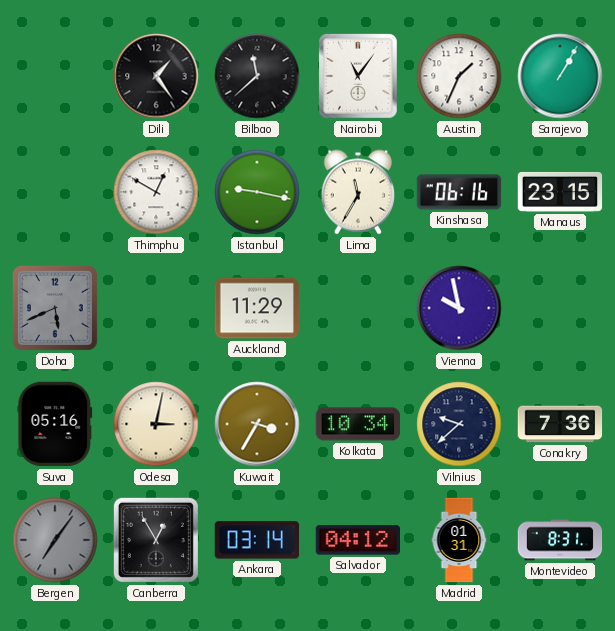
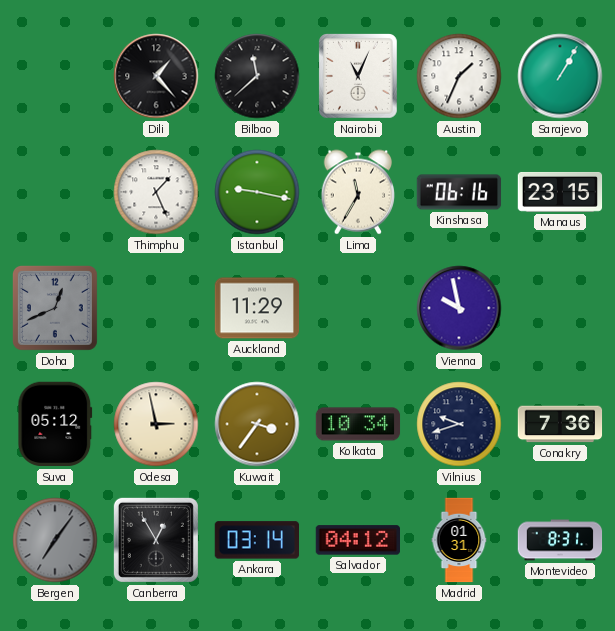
Dili: 1:24 -> 1:23 (156, 76)
Nairobi: 11:06 -> 11:04 (359, 77)
Thimphu: 12:50 -> 1:26 (156, 192)
Doha: 5:41 -> 12:41 (56, 309)
Suva: 05:16 -> 05:12 (55, 424)
Odesa: 3:02 -> 2:58 (156, 424)
Kuwait: 3:35 -> 3:36 (257, 424)
Vilnius: 9:38 -> 9:42 (459, 424)
